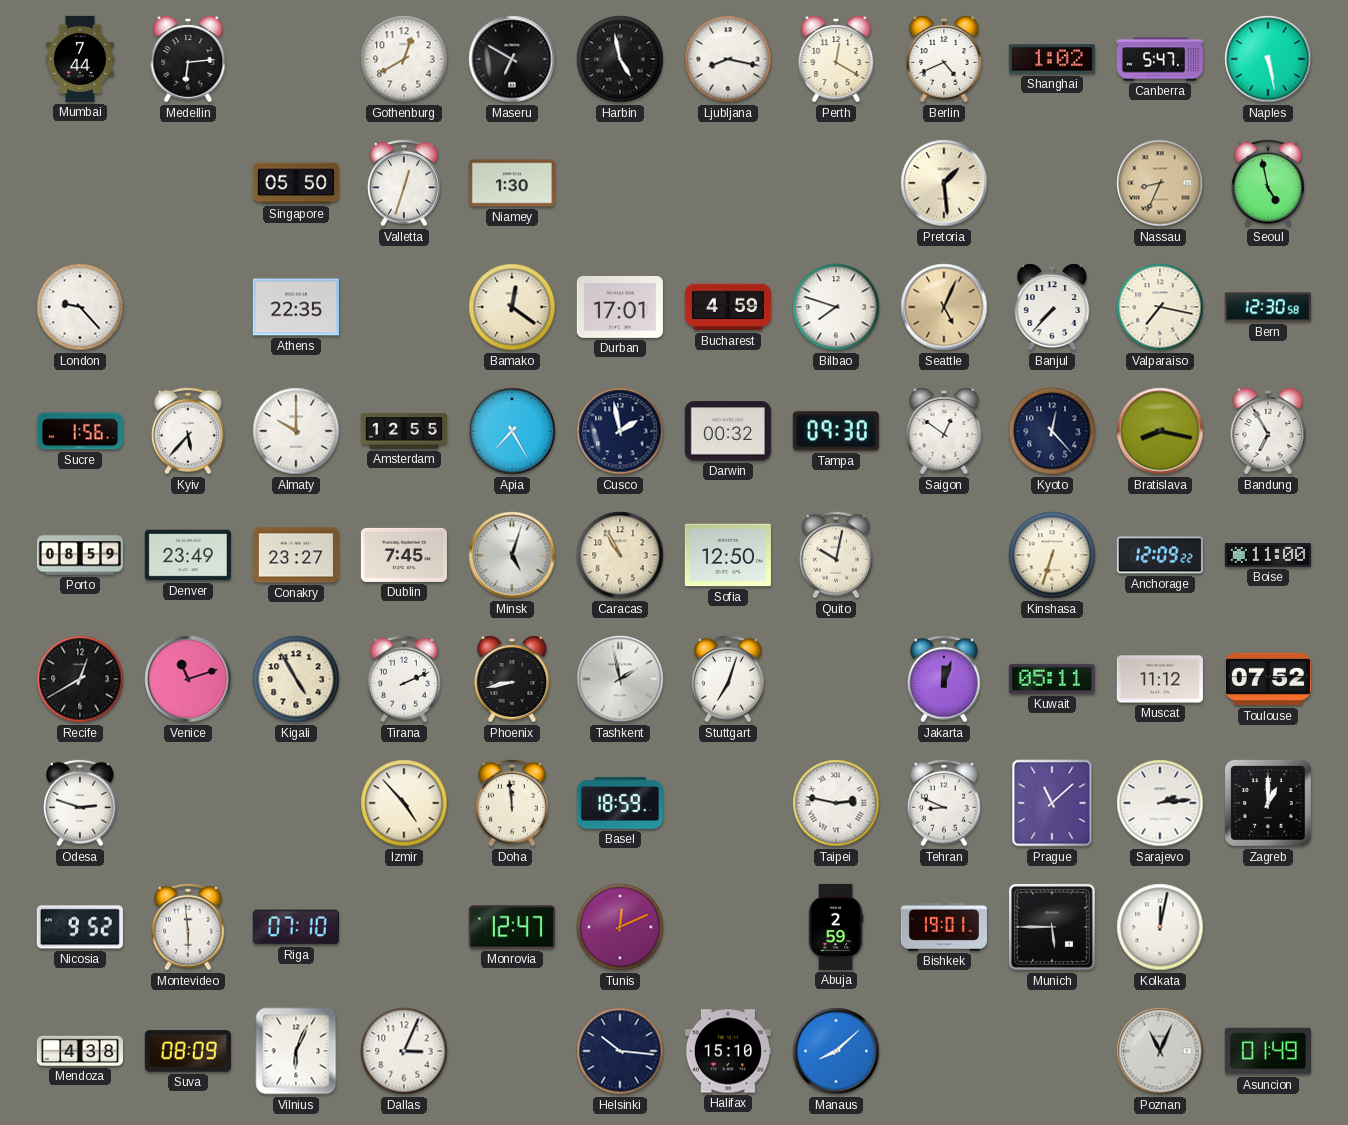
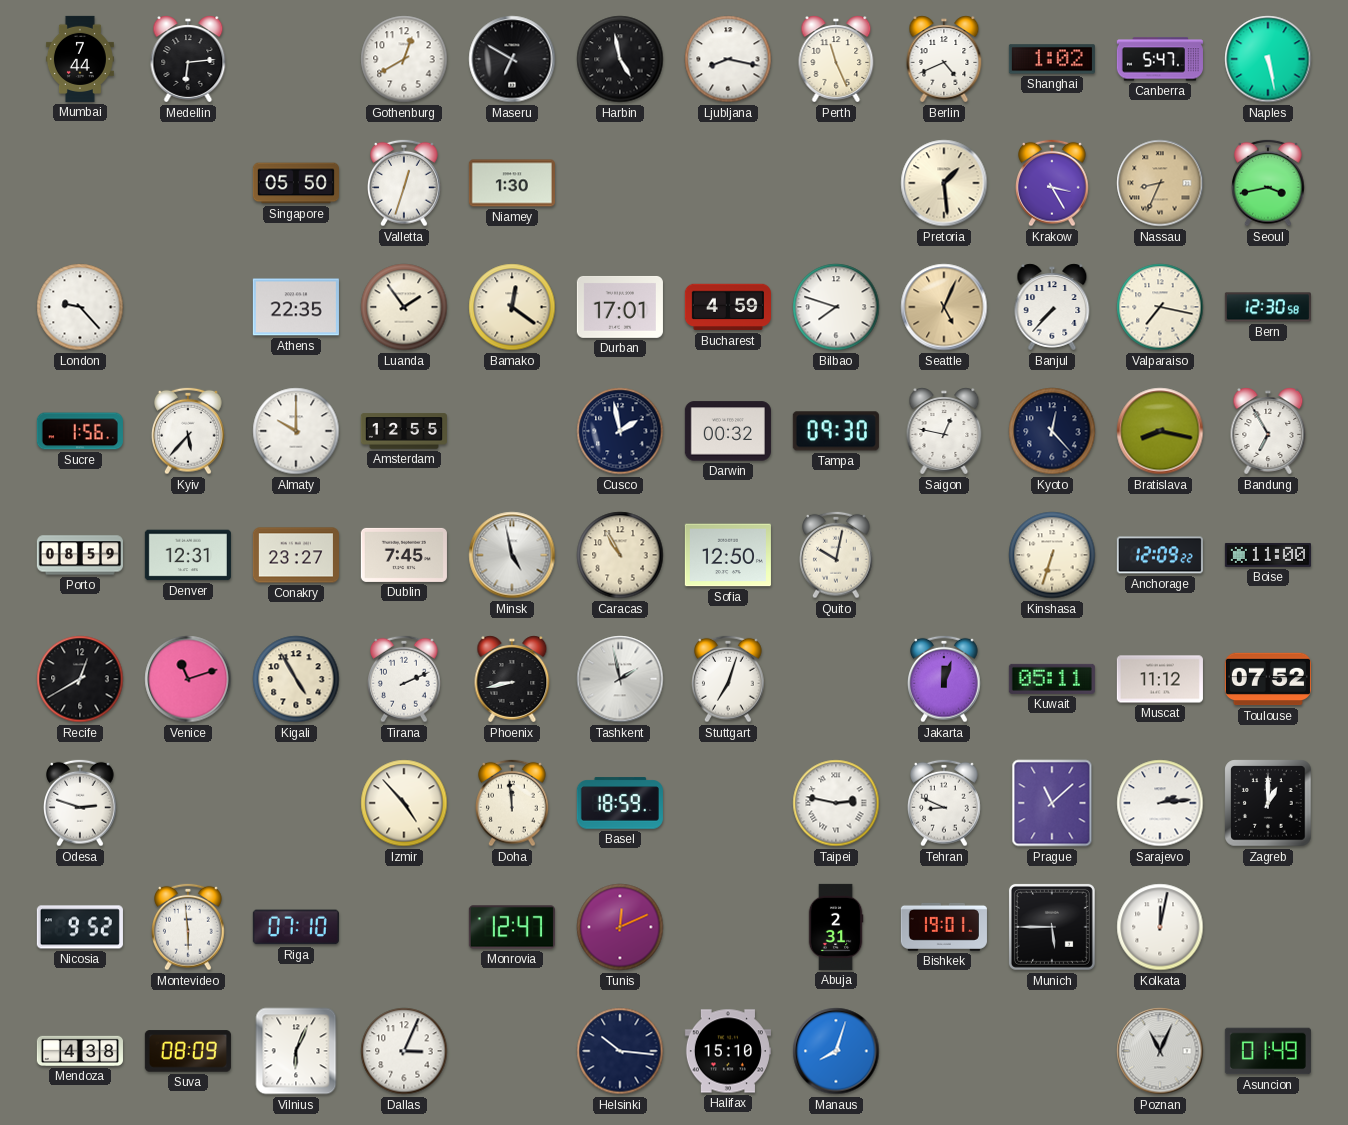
Perth: 12:20 -> 11:26 (836, 59)
Krakow: none -> 3:25 (1053, 183)
Seoul: 4:58 -> 3:43 (1269, 183)
Luanda: none -> 1:54 (404, 307)
Apia: 7:25 -> none (512, 431)
Saigon: 12:51 -> 12:47 (944, 431)
Denver: 23:49 -> 12:31 (188, 555)
Minsk: 5:03 -> 4:58 (512, 555)
Abuja: 2:59 -> 2:31 (836, 927)
Manaus: 8:08 -> 8:03 (836, 1051)
